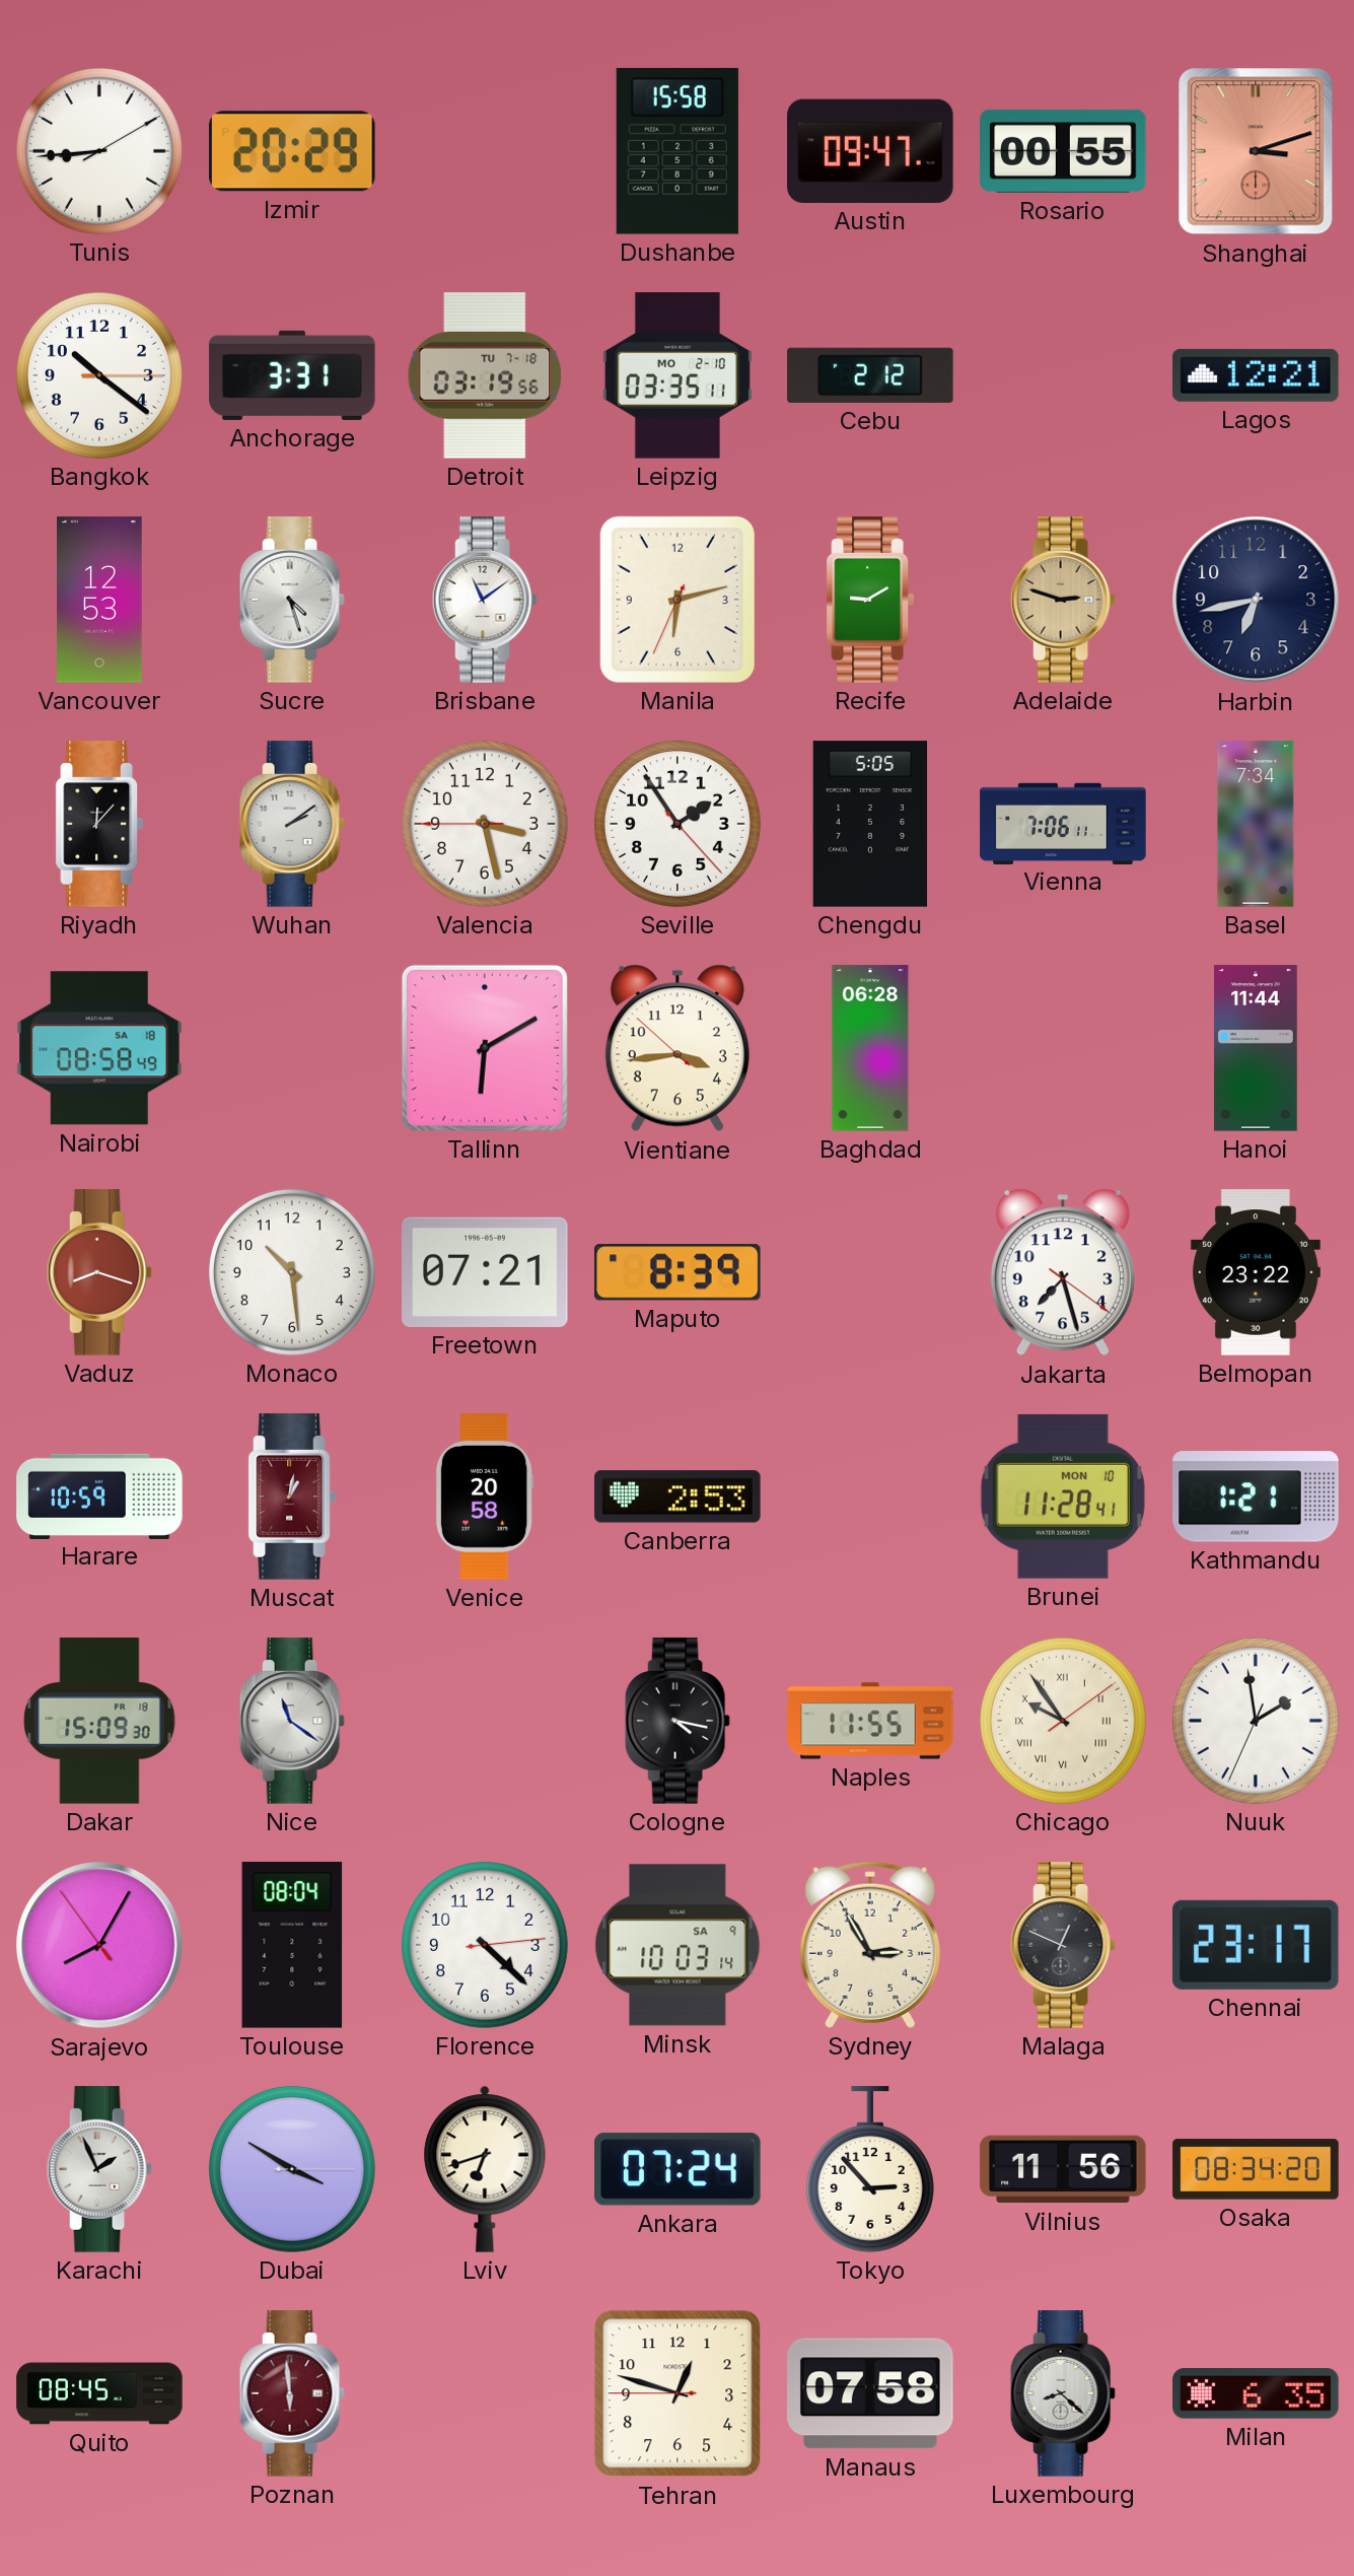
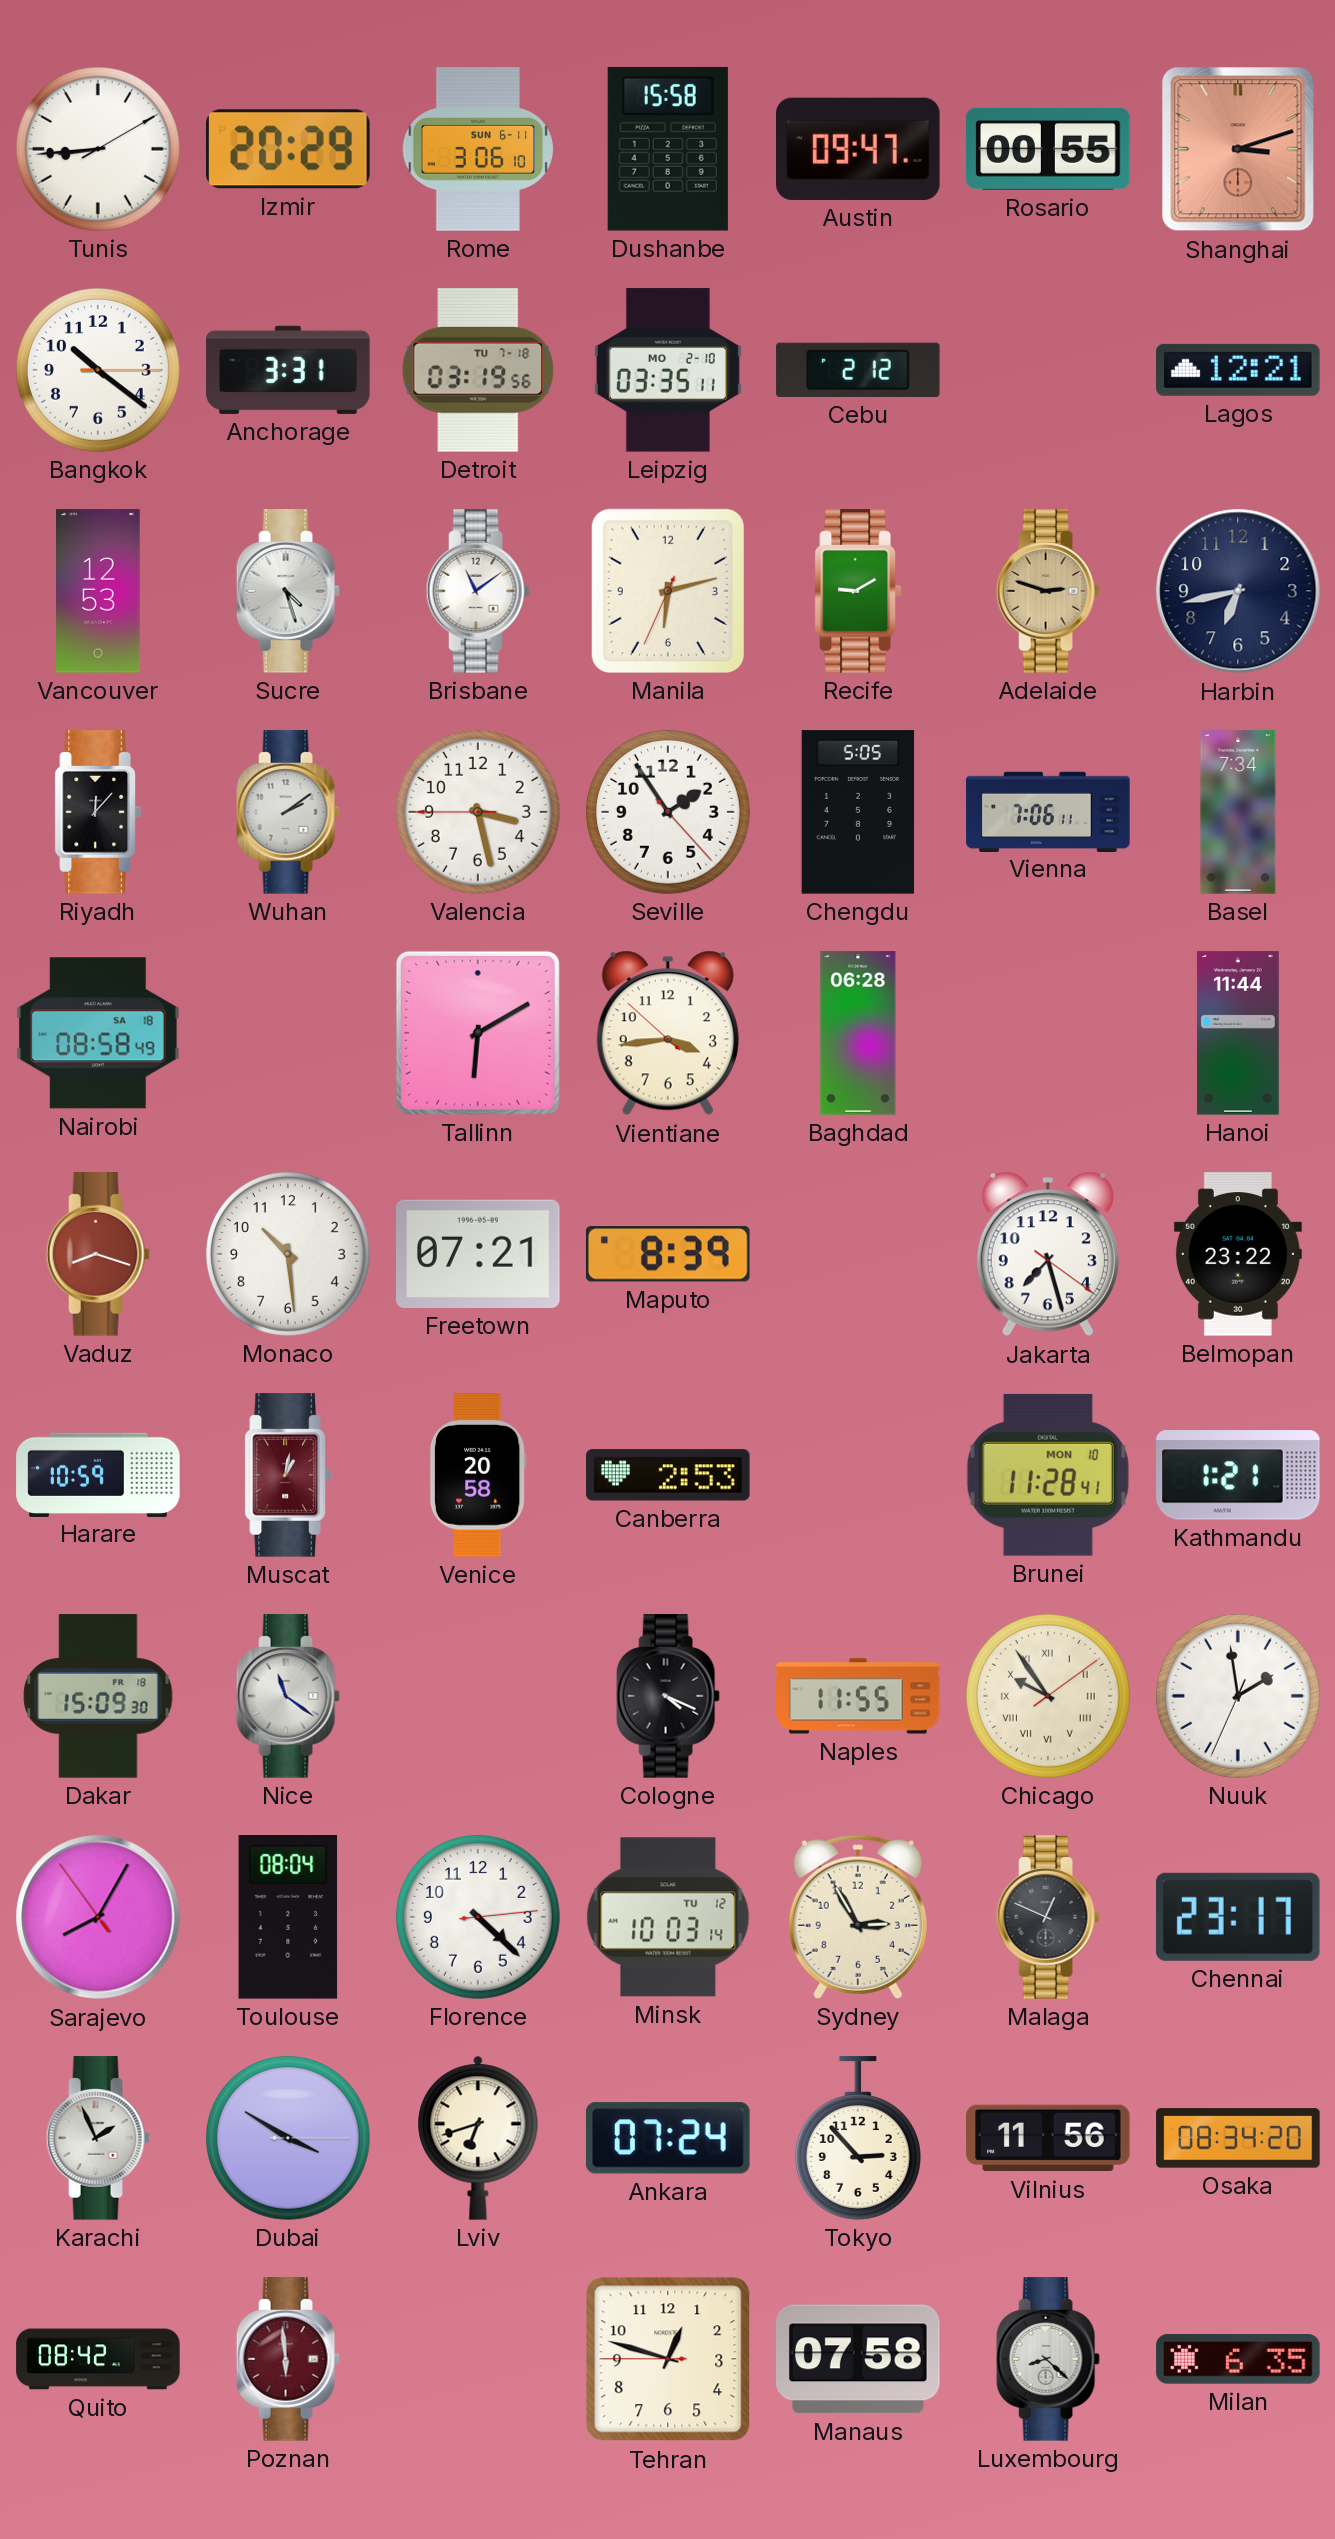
Rome: none -> 3:06 (477, 149)
Cologne: 4:17 -> 4:19 (668, 1696)
Minsk date: SA 9 -> TU 12 (668, 1917)
Quito: 08:45 -> 08:42 (98, 2359)
